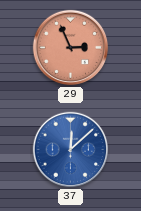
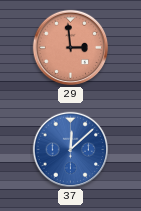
29: 2:56 -> 2:59 (71, 48)
